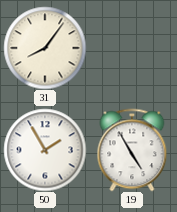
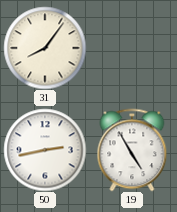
50: 1:55 -> 2:43 (45, 150)
